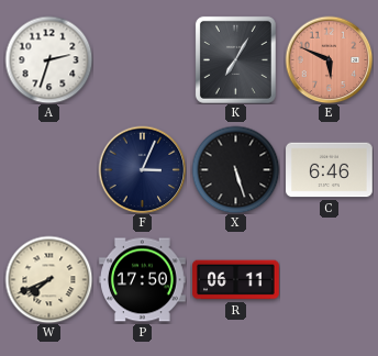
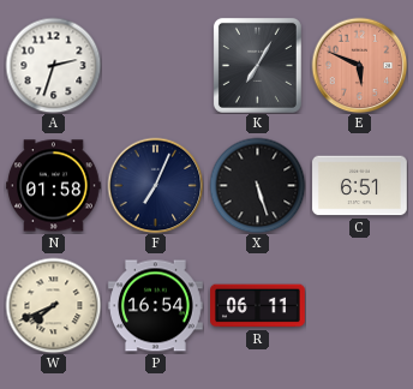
N: none -> 01:58 (54, 186)
F: 3:04 -> 7:04 (155, 185)
C: 6:46 -> 6:51 (360, 186)
P: 17:50 -> 16:54 (156, 306)
